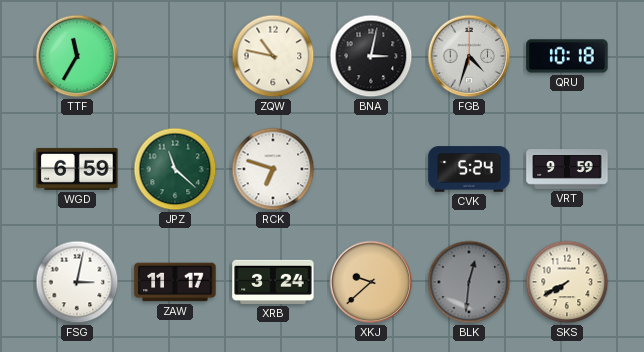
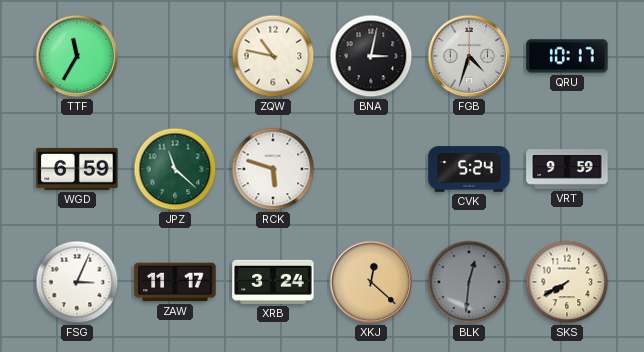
QRU: 10:18 -> 10:17 (567, 56)
RCK: 6:48 -> 5:48 (273, 169)
FSG: 3:02 -> 3:04 (77, 282)
XKJ: 9:38 -> 12:22 (371, 282)
